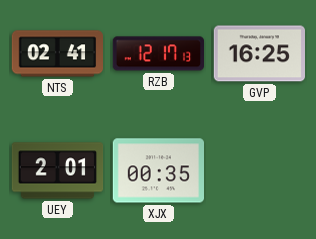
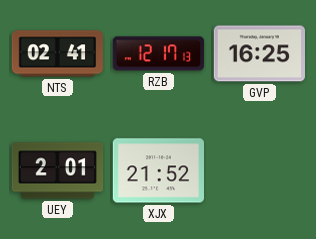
XJX: 00:35 -> 21:52 (158, 171)
